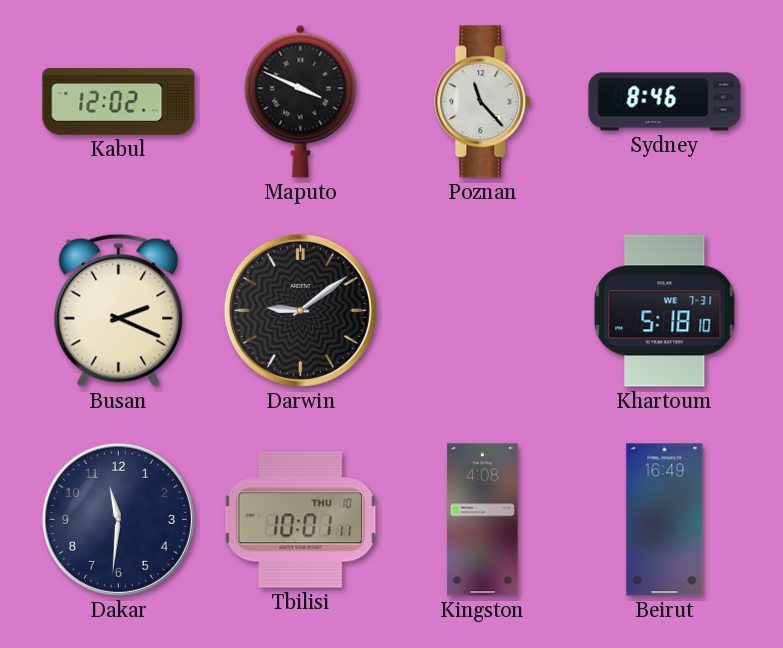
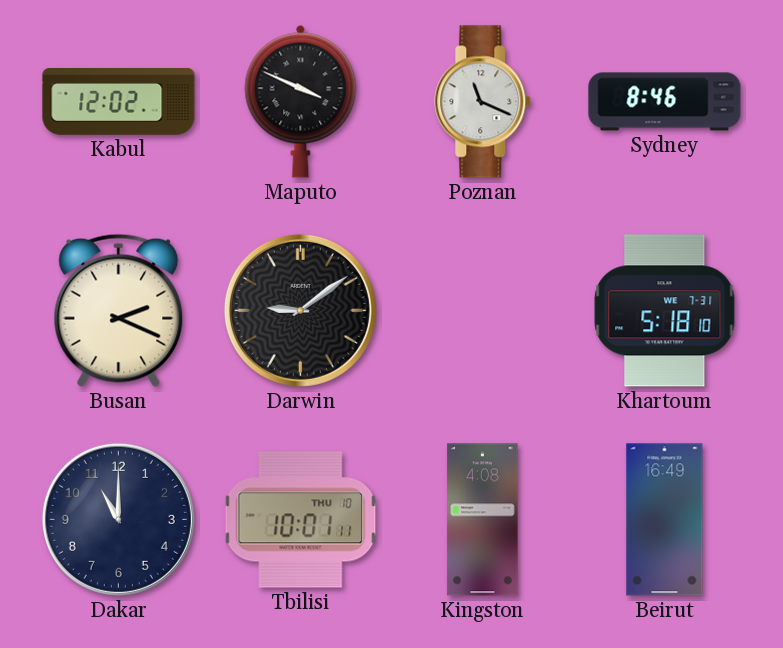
Poznan: 11:23 -> 11:19 (483, 102)
Dakar: 11:31 -> 11:00 (118, 519)
